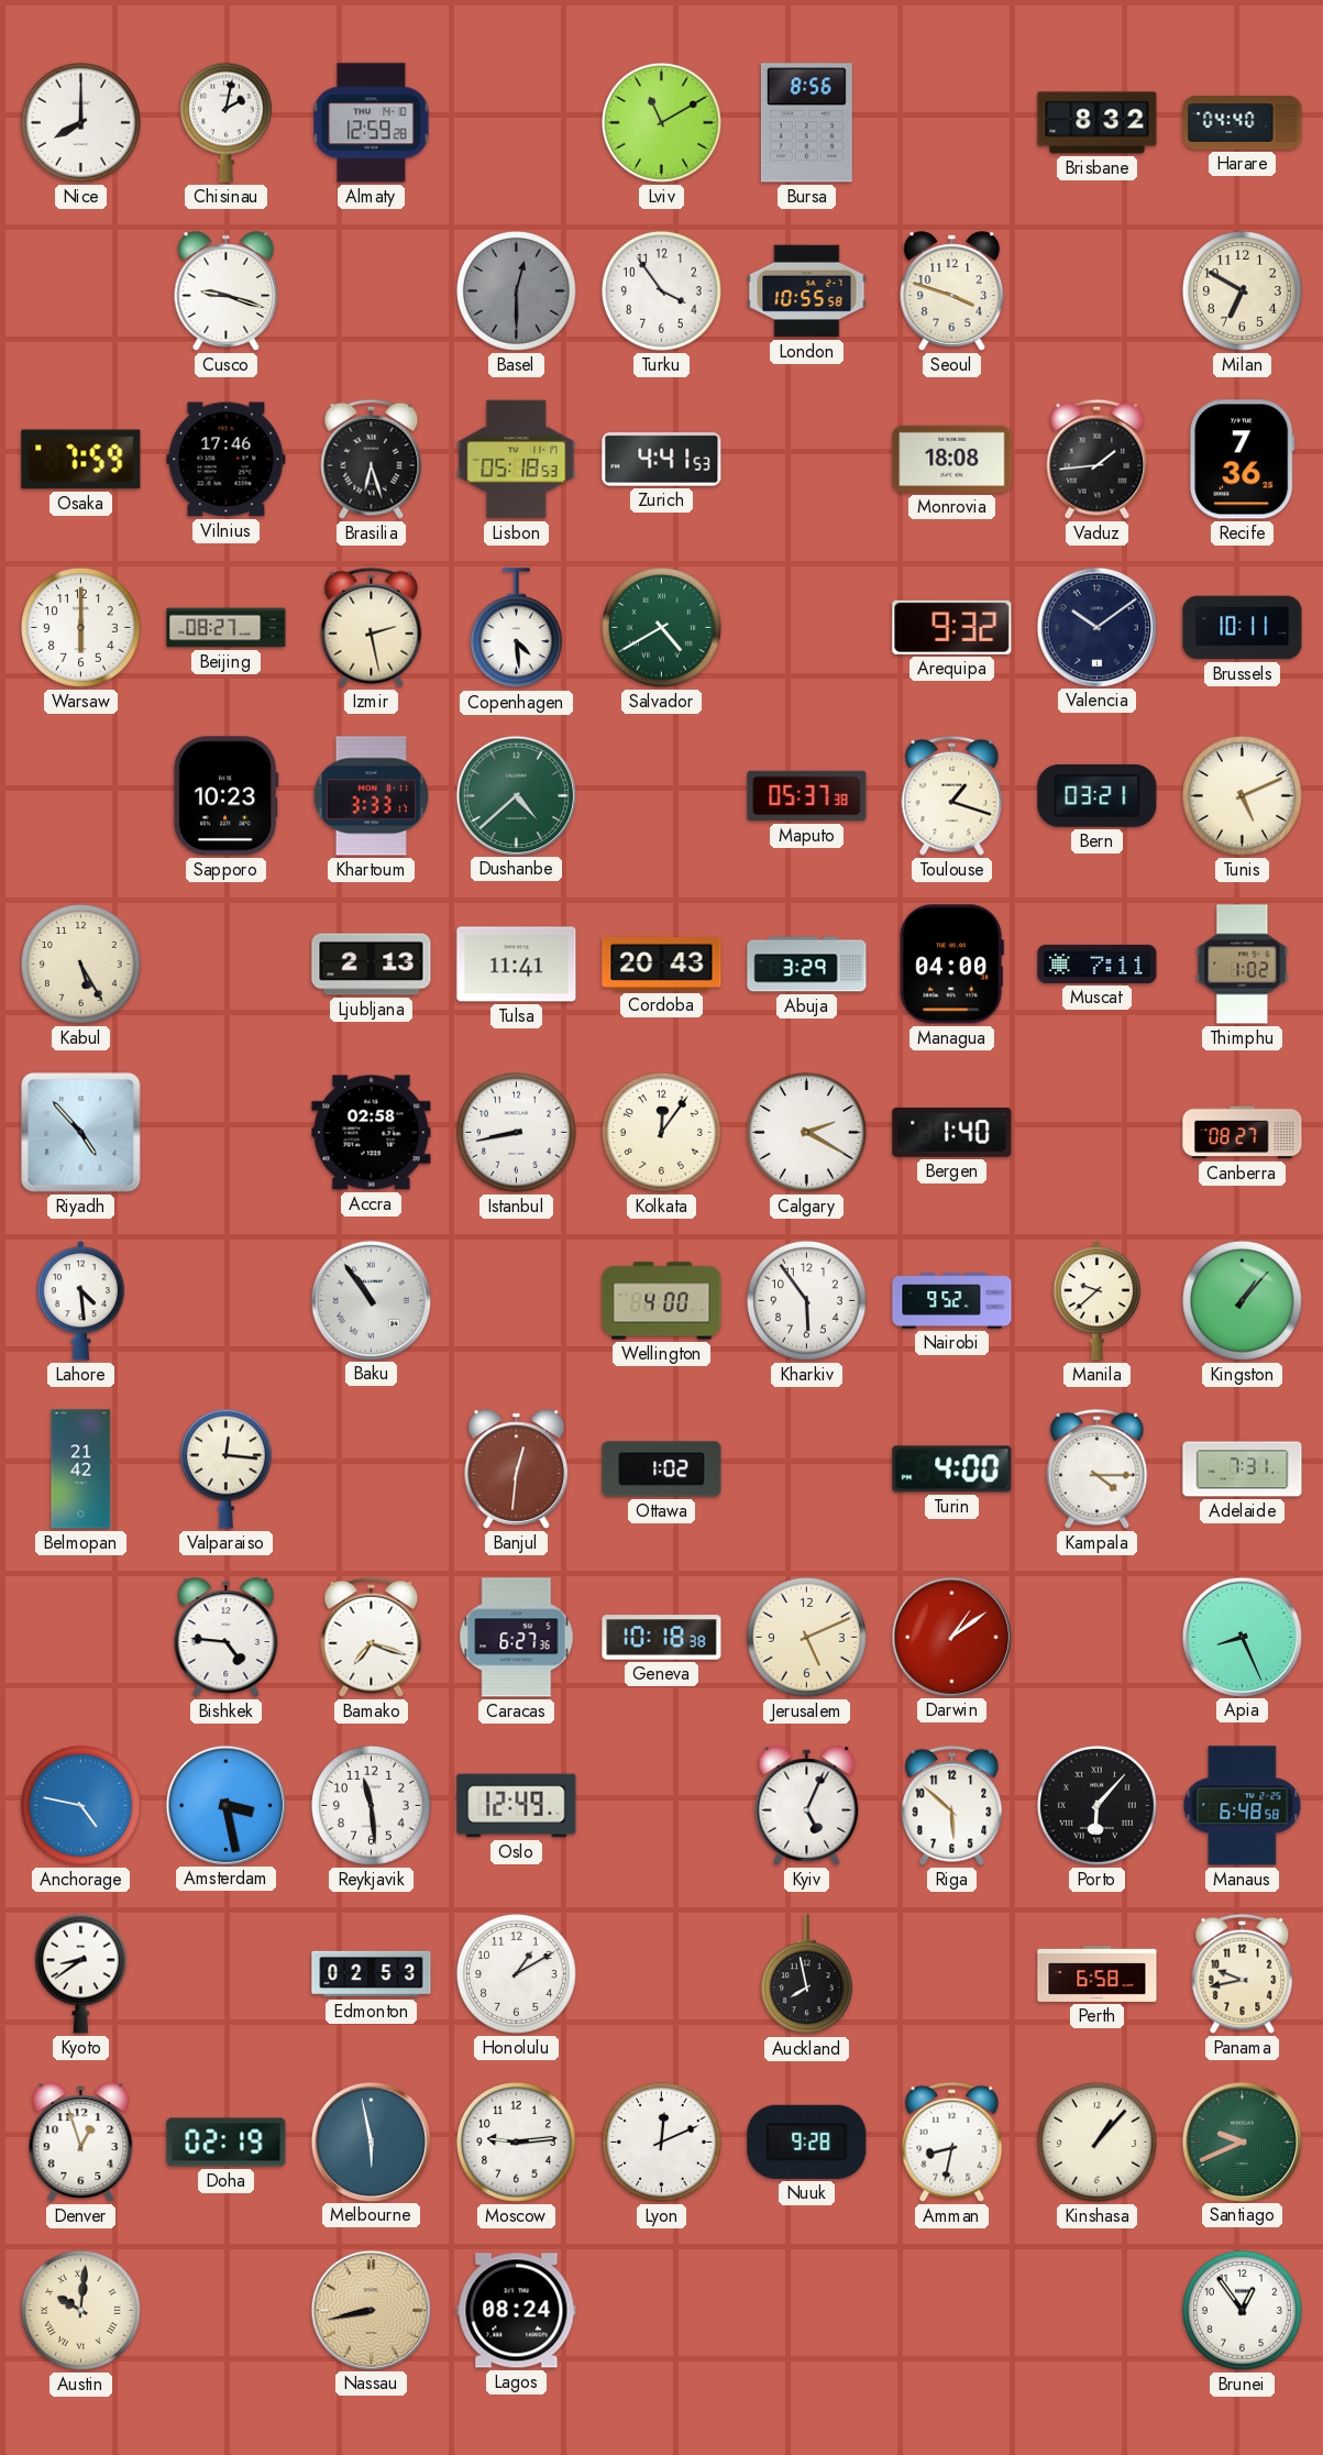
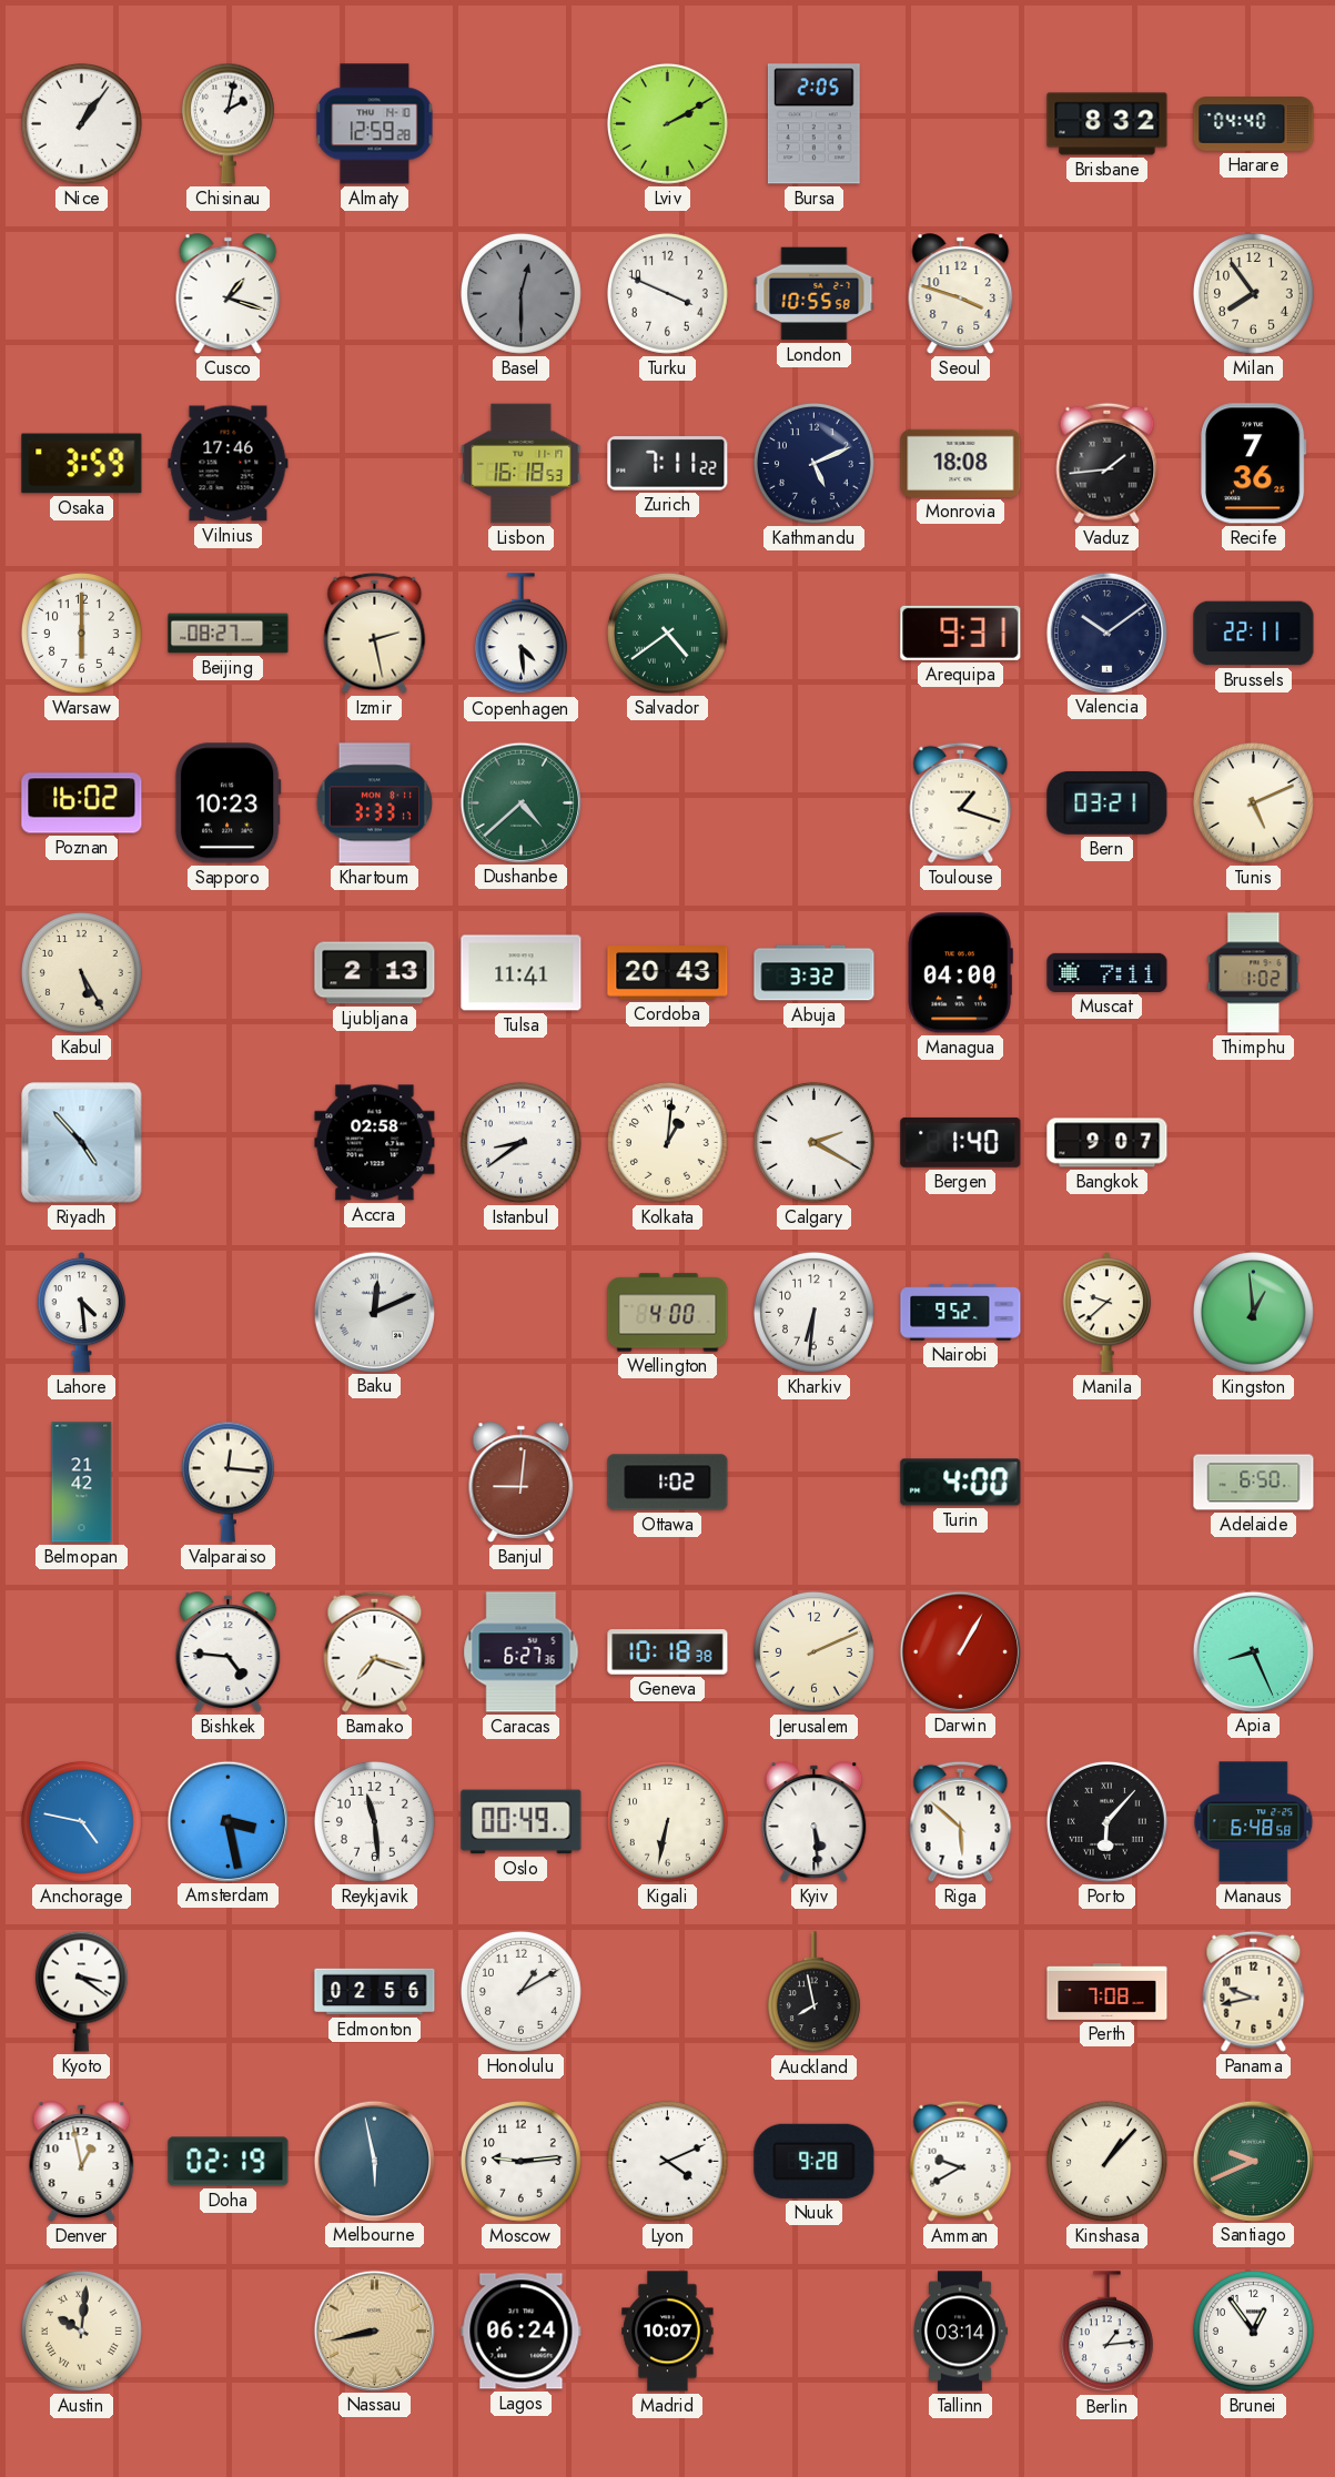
Nice: 8:00 -> 1:06 (81, 123)
Lviv: 11:10 -> 2:10 (667, 123)
Bursa: 8:56 -> 2:05 (813, 124)
Cusco: 9:18 -> 1:18 (229, 294)
Turku: 3:54 -> 3:49 (667, 293)
Milan: 6:50 -> 7:54 (1253, 293)
Osaka: 7:59 -> 3:59 (82, 464)
Brasilia: 6:27 -> none (372, 459)
Lisbon: 05:18 -> 16:18 (522, 464)
Zurich: 4:41 -> 7:11 (668, 464)
Kathmandu: none -> 5:11 (813, 463)
Salvador: 4:40 -> 4:39 (667, 633)
Arequipa: 9:32 -> 9:31 (961, 633)
Brussels: 10:11 -> 22:11 (1254, 634)
Poznan: none -> 16:02 (82, 803)
Maputo: 05:37 -> none (807, 796)
Abuja: 3:29 -> 3:32 (815, 973)
Istanbul: 8:43 -> 8:39 (520, 1142)
Kolkata: 12:06 -> 1:01 (667, 1142)
Bangkok: none -> 9:07 (1108, 1143)
Canberra: 08:27 -> none (1243, 1133)
Baku: 10:54 -> 12:11 (374, 1312)
Kharkiv: 5:54 -> 6:31 (813, 1312)
Kingston: 1:07 -> 12:59 (1253, 1312)
Banjul: 12:31 -> 9:01 (522, 1483)
Kampala: 4:15 -> none (1098, 1468)
Adelaide: 7:31 -> 6:50 (1254, 1483)
Jerusalem: 5:11 -> 2:11 (813, 1651)
Darwin: 1:09 -> 1:05 (960, 1651)
Oslo: 12:49 -> 00:49 (522, 1822)
Kigali: none -> 6:32 (667, 1821)
Kyiv: 5:04 -> 5:29 (815, 1822)
Kyoto: 8:39 -> 3:21 (81, 1991)
Edmonton: 02:53 -> 02:56 (375, 1992)
Perth: 6:58 -> 7:08 (1108, 1992)
Denver: 12:57 -> 12:58 (82, 2162)
Lyon: 12:11 -> 4:11 (667, 2161)
Amman: 8:32 -> 9:40 (961, 2161)
Lagos: 08:24 -> 06:24 (522, 2332)
Madrid: none -> 10:07 (668, 2332)
Tallinn: none -> 03:14 (960, 2332)
Berlin: none -> 1:14 (1106, 2332)
